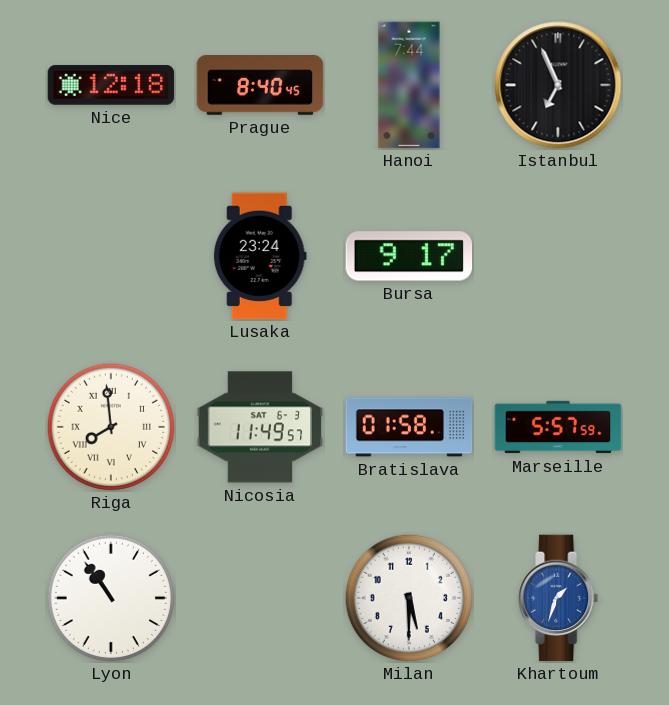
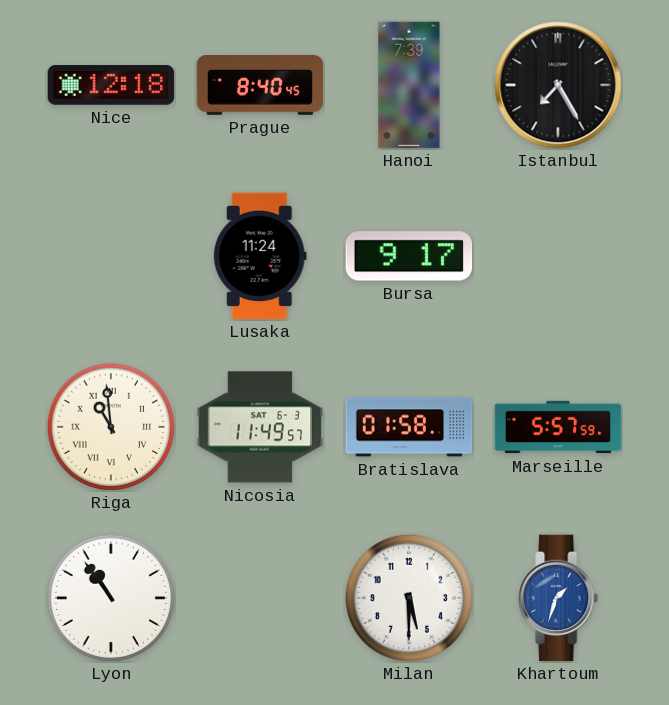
Hanoi: 7:44 -> 7:39 (409, 85)
Istanbul: 6:56 -> 7:25 (558, 85)
Lusaka: 23:24 -> 11:24 (260, 256)
Riga: 7:59 -> 10:59 (110, 426)
